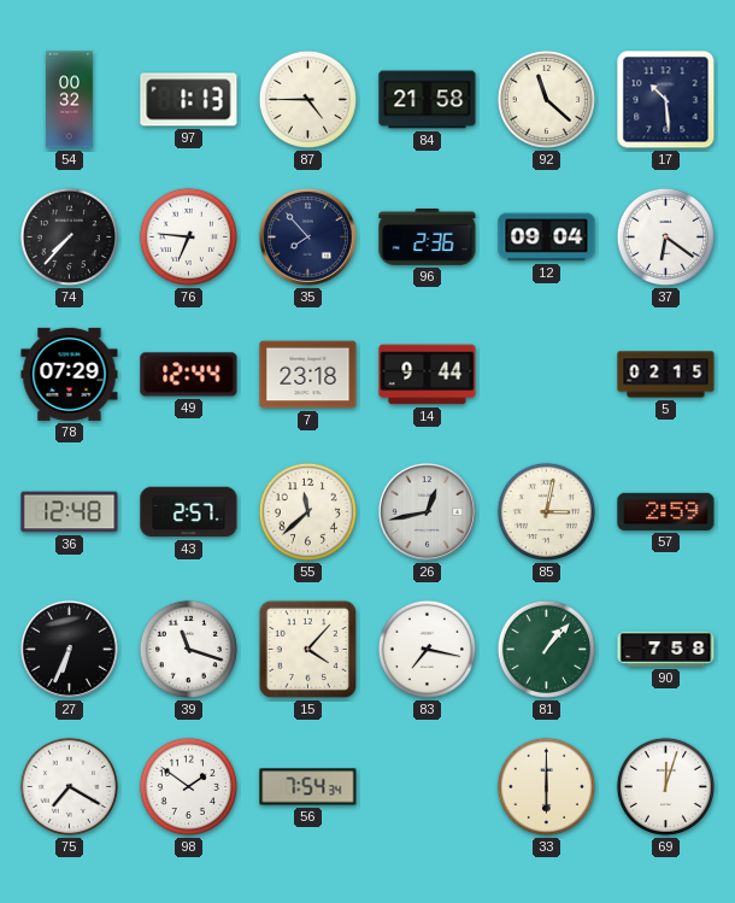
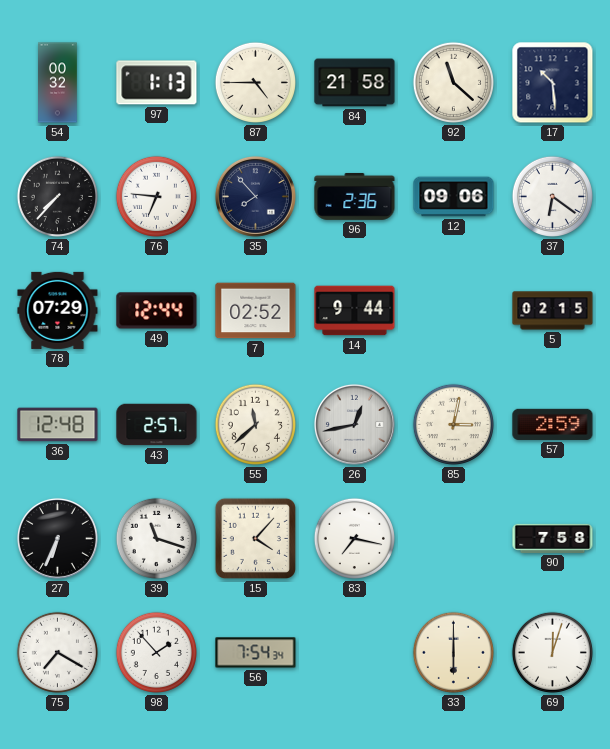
12: 09:04 -> 09:06 (454, 197)
7: 23:18 -> 02:52 (256, 311)
81: 1:07 -> none (546, 649)
98: 1:51 -> 1:53 (156, 652)
